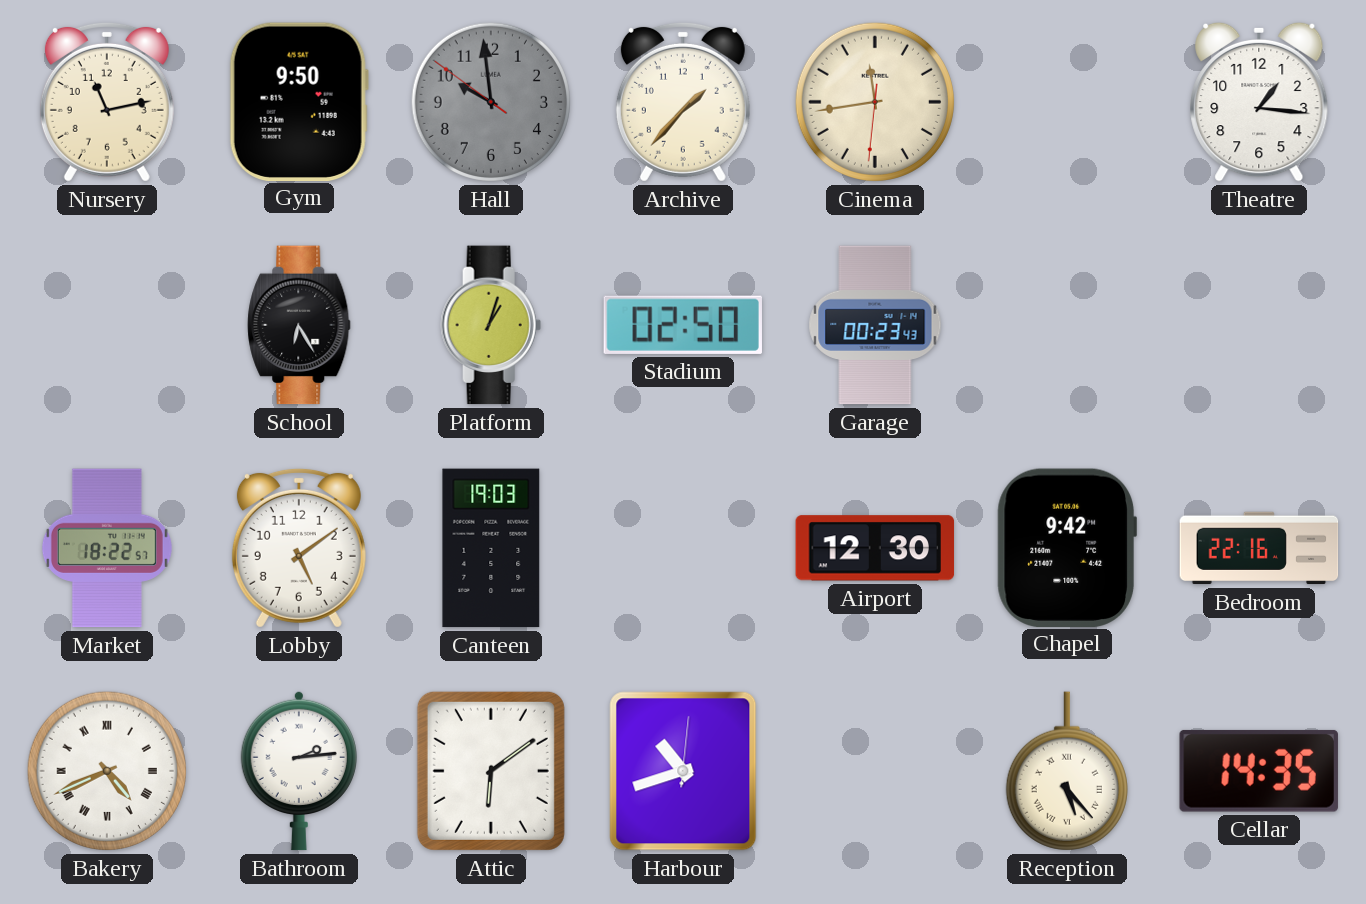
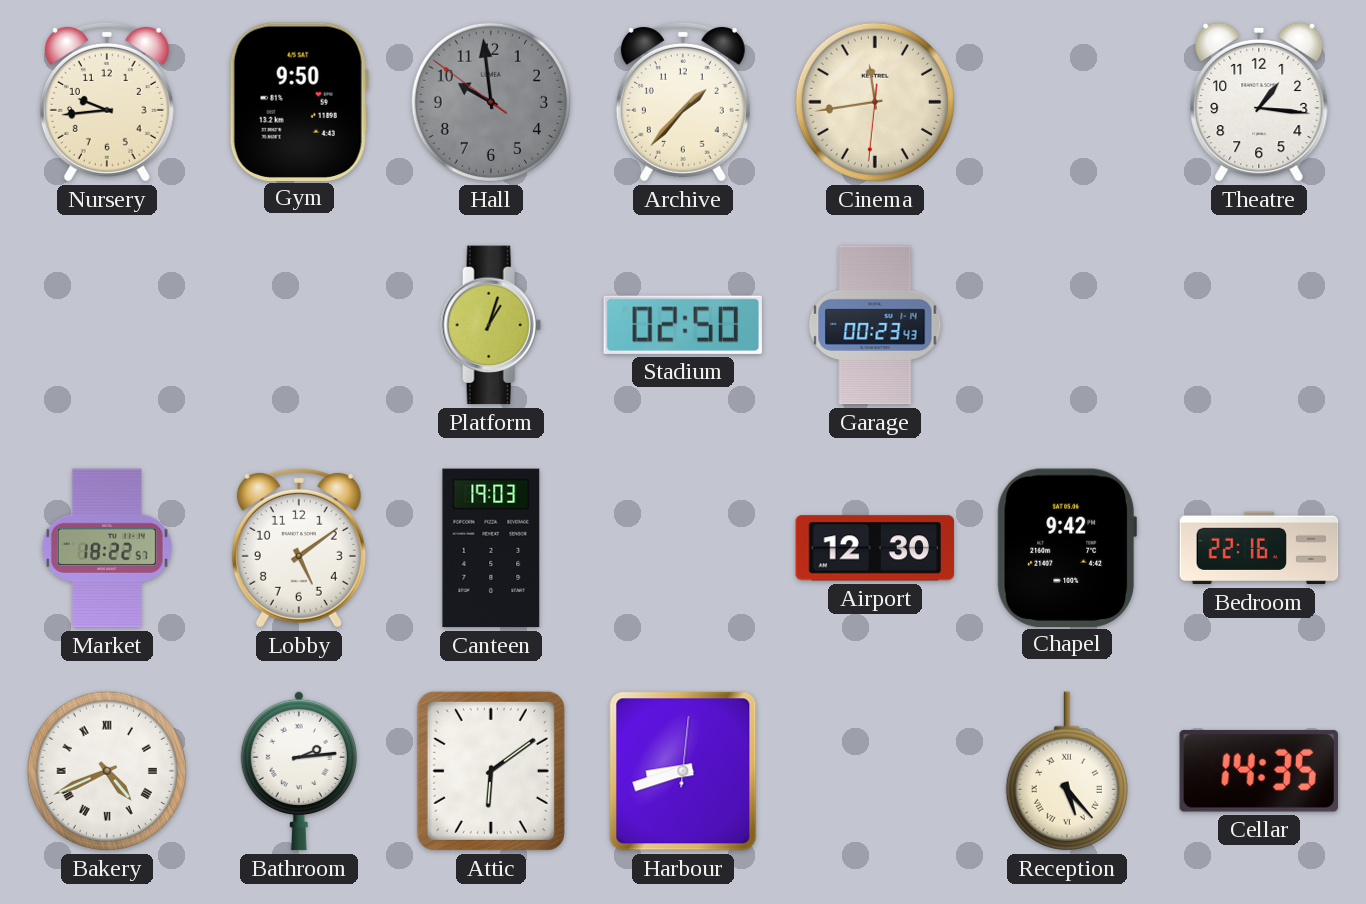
Nursery: 11:13 -> 9:44 (107, 102)
School: 6:25 -> none (299, 325)
Harbour: 10:42 -> 8:42 (683, 771)
